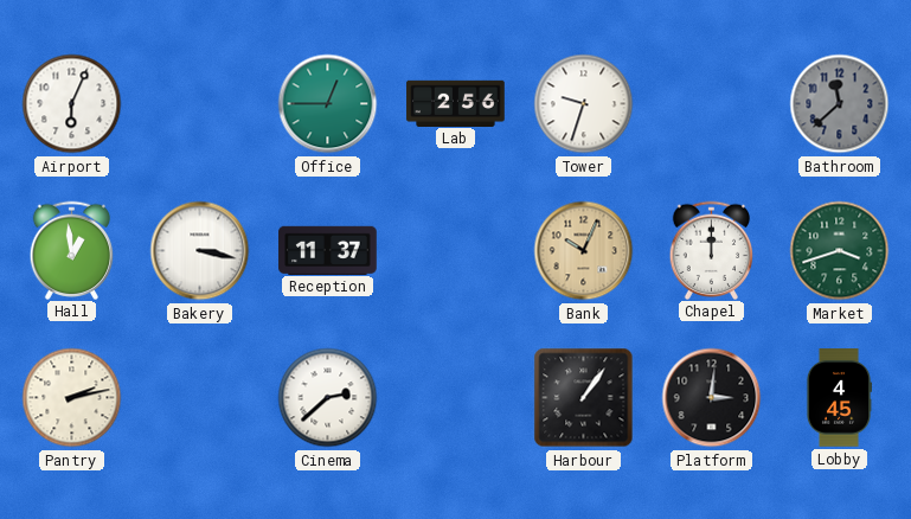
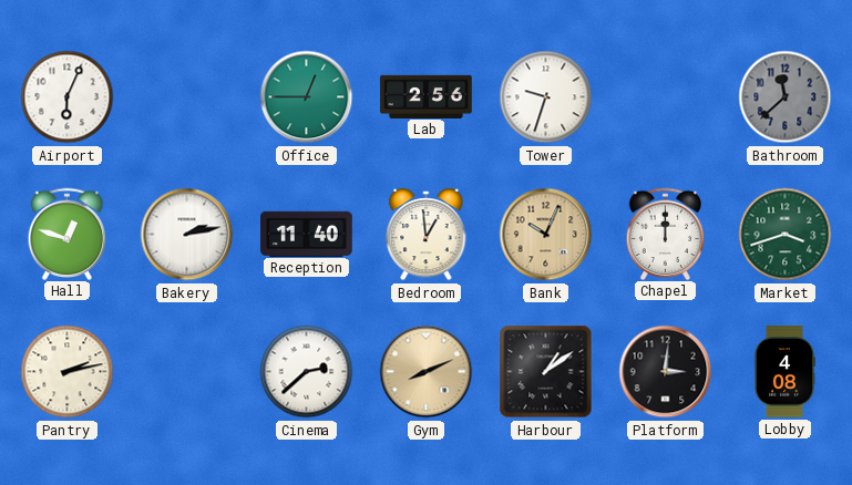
Hall: 12:59 -> 12:48 (68, 234)
Bakery: 3:17 -> 2:13 (187, 235)
Reception: 11:37 -> 11:40 (307, 234)
Bedroom: none -> 12:59 (427, 235)
Gym: none -> 8:11 (427, 372)
Harbour: 1:06 -> 1:09 (546, 372)
Lobby: 4:45 -> 4:08 (783, 372)
